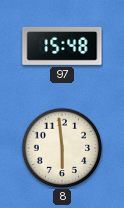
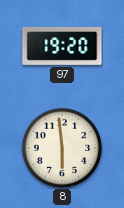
97: 15:48 -> 19:20 (62, 46)
